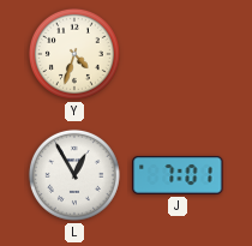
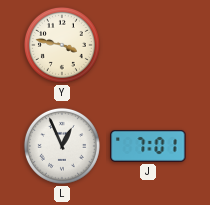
Y: 4:33 -> 3:47 (62, 45)
L: 12:55 -> 12:56 (62, 146)
